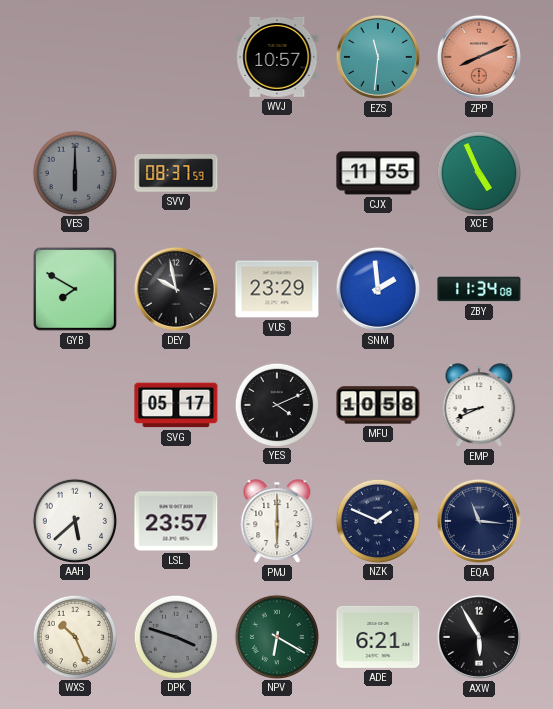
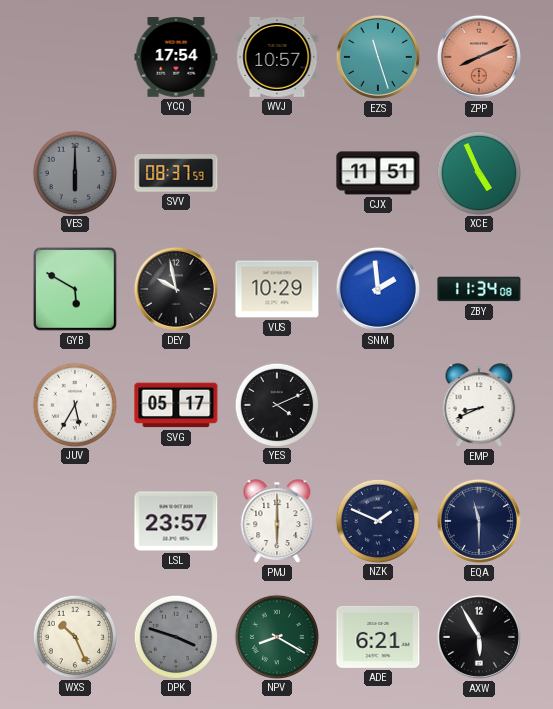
YCQ: none -> 17:54 (176, 57)
EZS: 11:31 -> 11:27 (378, 57)
CJX: 11:55 -> 11:51 (378, 173)
GYB: 7:50 -> 5:50 (75, 289)
VUS: 23:29 -> 10:29 (277, 289)
JUV: none -> 5:35 (74, 404)
MFU: 10:58 -> none (378, 405)
AAH: 5:38 -> none (74, 520)
EQA: 11:16 -> 11:30 (479, 521)
NPV: 6:20 -> 8:20 (276, 636)
